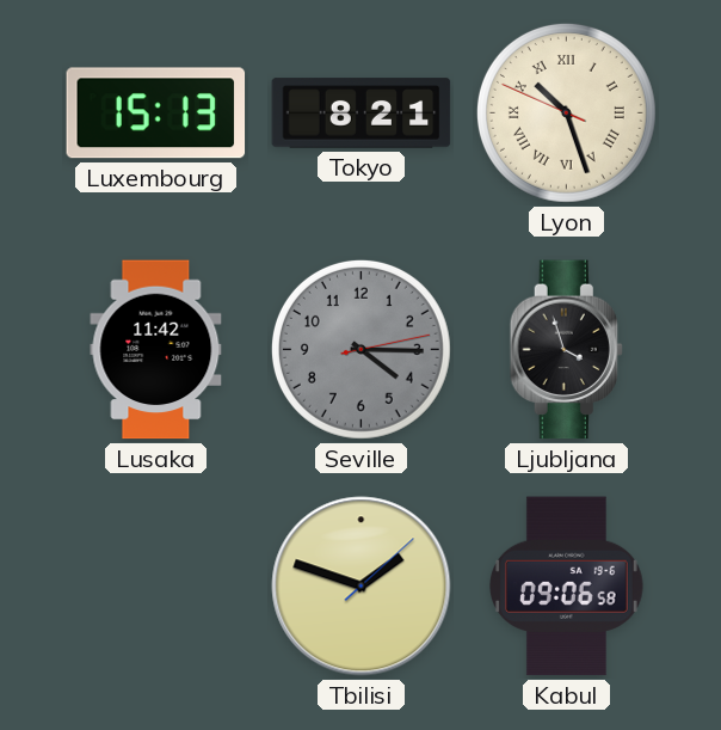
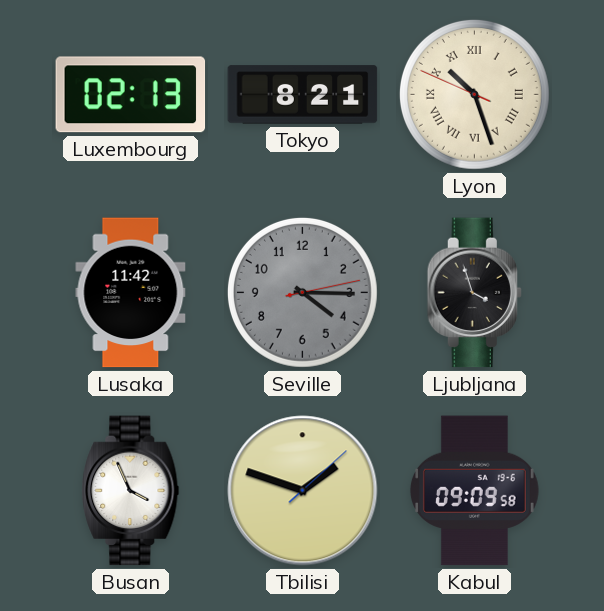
Luxembourg: 15:13 -> 02:13 (131, 95)
Busan: none -> 3:56 (131, 491)
Kabul: 09:06 -> 09:09 (474, 491)
